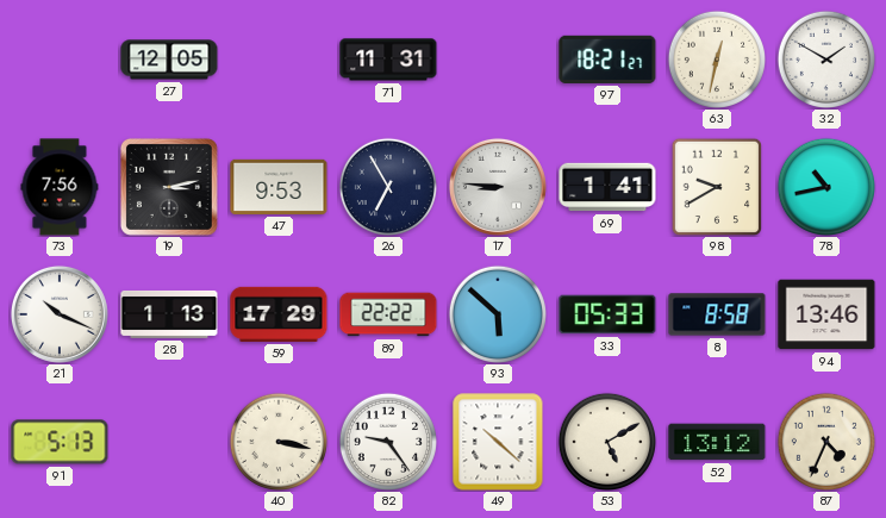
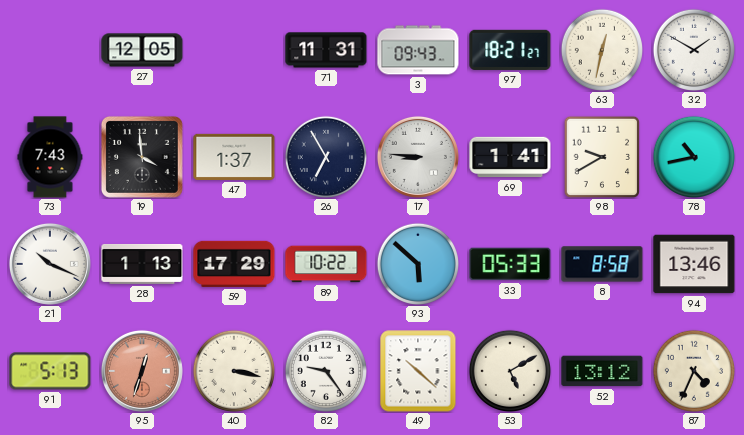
3: none -> 09:43 (418, 50)
73: 7:56 -> 7:43 (50, 157)
19: 3:13 -> 3:59 (142, 157)
47: 9:53 -> 1:37 (234, 157)
89: 22:22 -> 10:22 (326, 264)
95: none -> 12:33 (142, 371)
